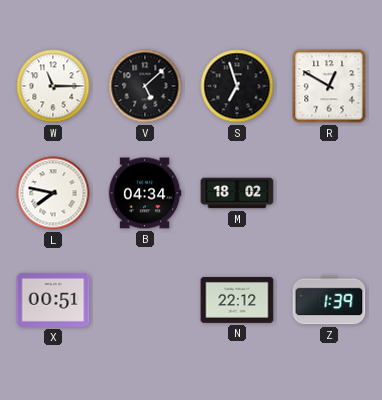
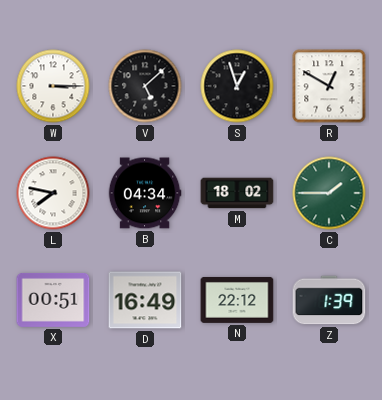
W: 11:15 -> 3:15 (53, 86)
S: 6:57 -> 12:57 (237, 86)
C: none -> 1:45 (329, 193)
D: none -> 16:49 (145, 300)
